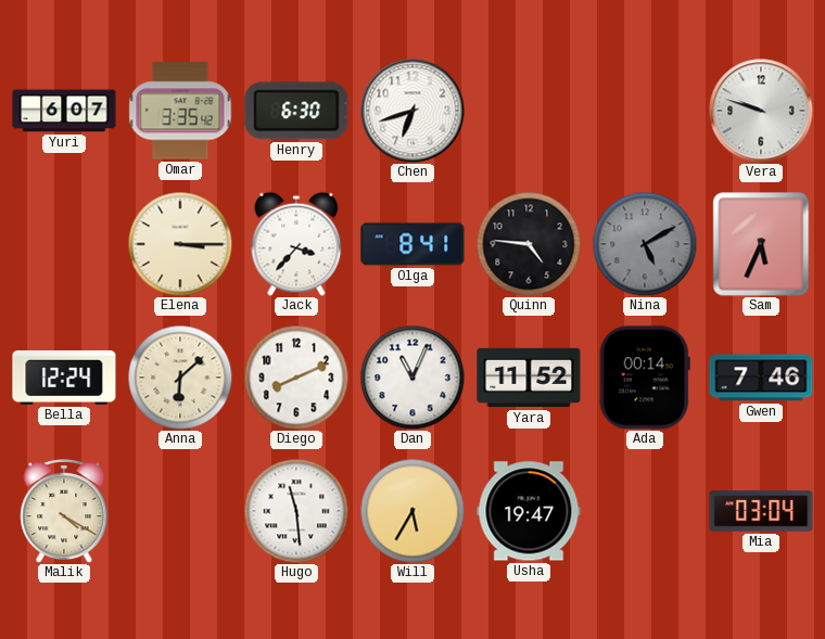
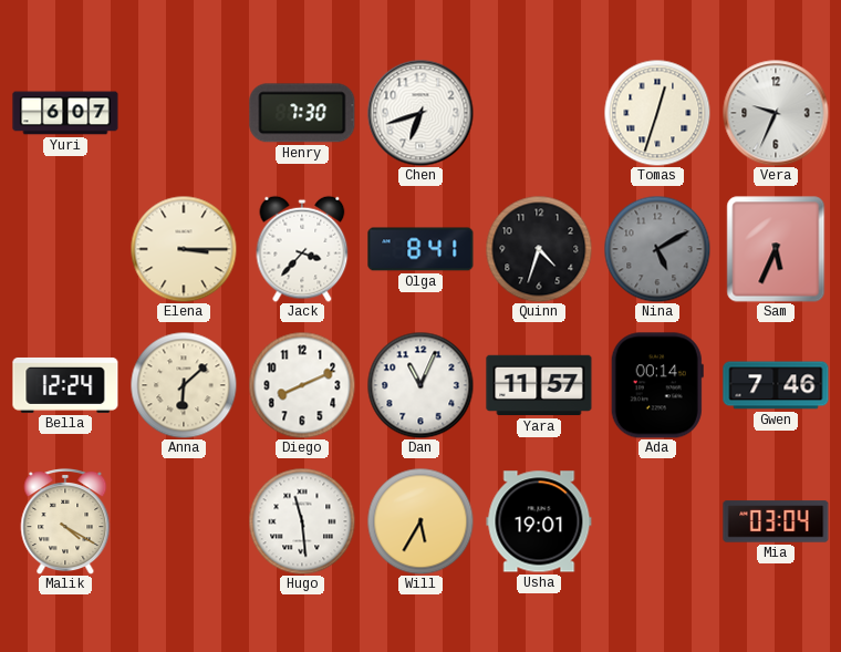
Omar: 3:35 -> none (180, 111)
Henry: 6:30 -> 7:30 (302, 113)
Tomas: none -> 12:33 (657, 113)
Vera: 9:48 -> 9:34 (776, 113)
Quinn: 4:46 -> 4:33 (539, 249)
Yara: 11:52 -> 11:57 (539, 385)
Usha: 19:47 -> 19:01 (539, 521)
